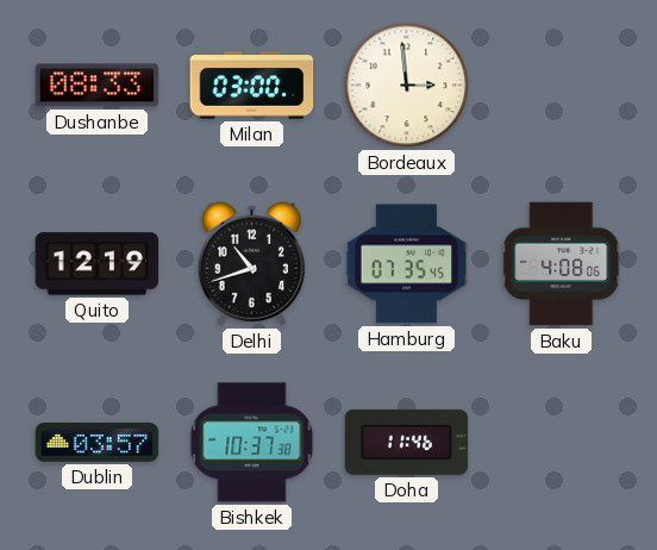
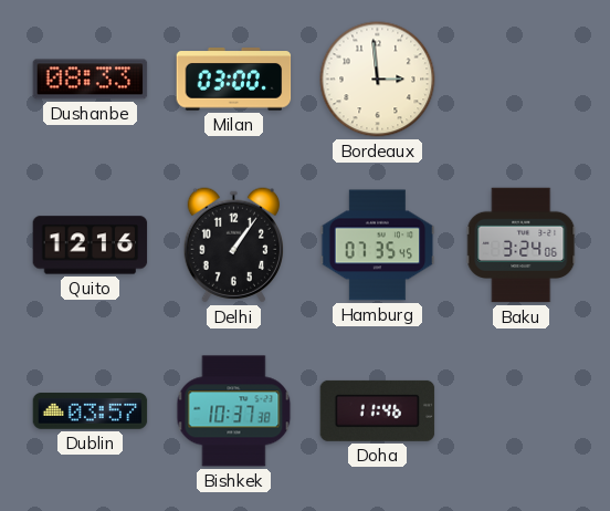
Quito: 12:19 -> 12:16 (91, 246)
Delhi: 10:42 -> 1:06 (233, 246)
Baku: 4:08 -> 3:24 (522, 246)
